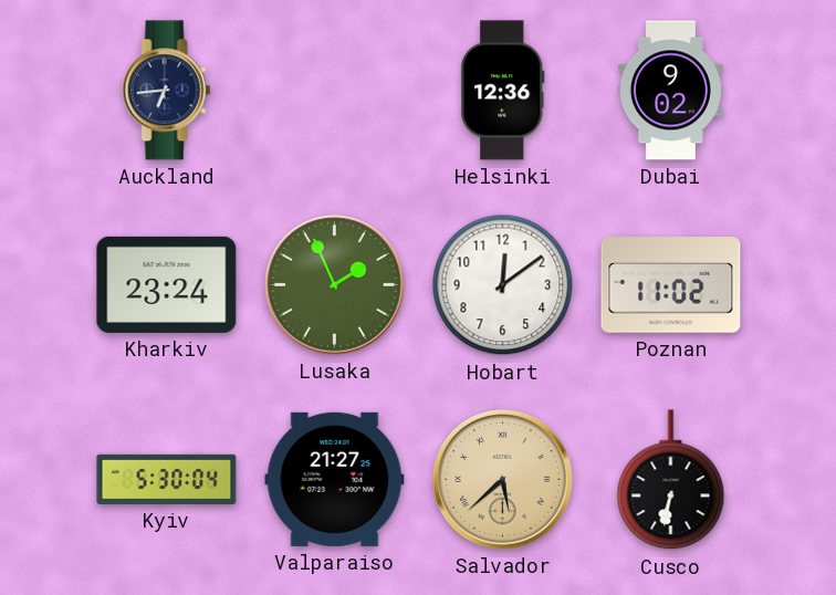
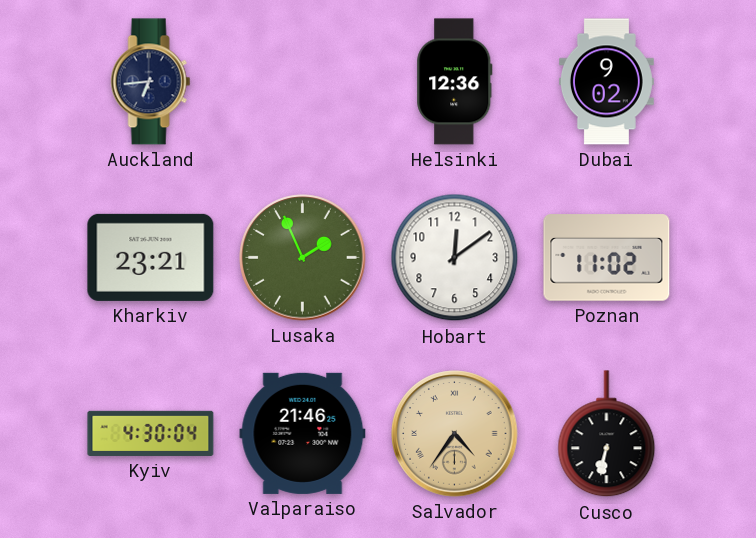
Kharkiv: 23:24 -> 23:21 (151, 257)
Kyiv: 5:30 -> 4:30 (151, 433)
Valparaiso: 21:27 -> 21:46 (303, 433)
Salvador: 5:38 -> 4:36 (455, 434)
